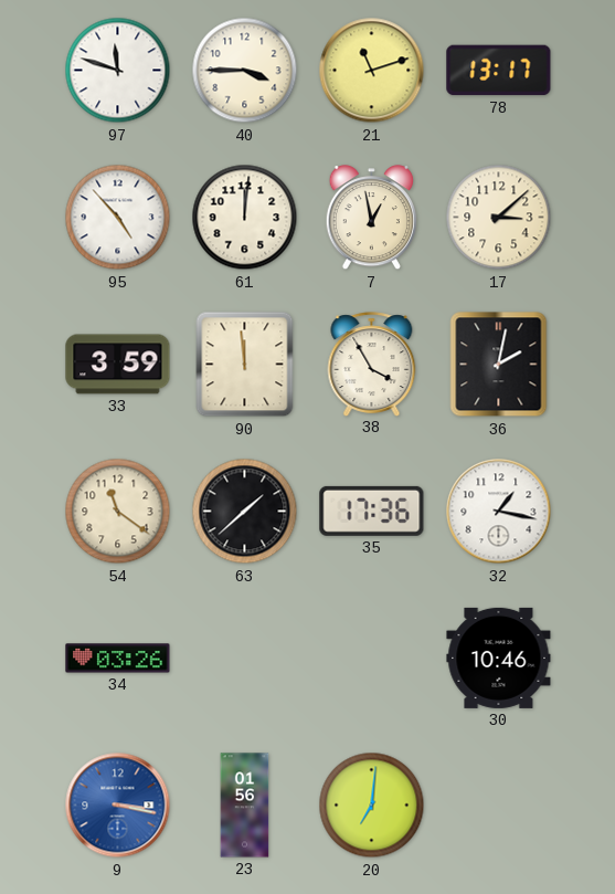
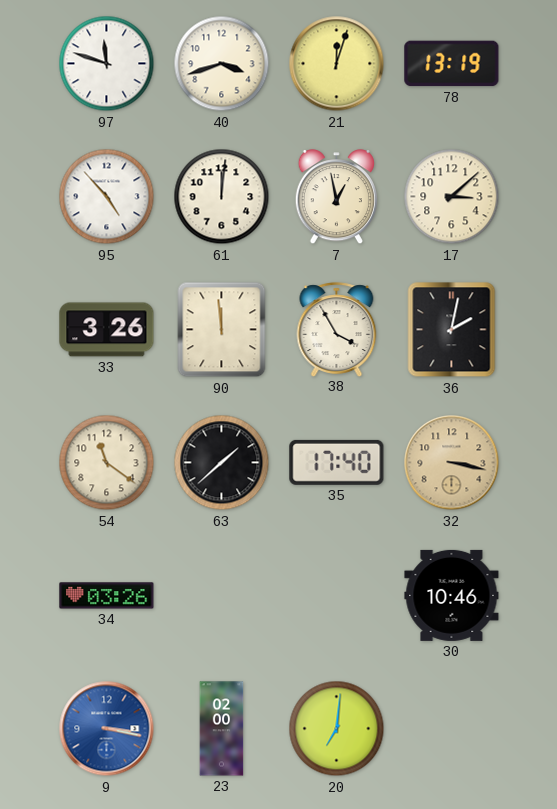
40: 3:45 -> 3:42 (222, 64)
21: 11:12 -> 12:03 (337, 64)
78: 13:17 -> 13:19 (452, 64)
33: 3:59 -> 3:26 (107, 330)
35: 17:36 -> 17:40 (337, 462)
32: 1:17 -> 3:17 (452, 463)
32 dial: white -> champagne (452, 463)
23: 01:56 -> 02:00 (222, 729)
